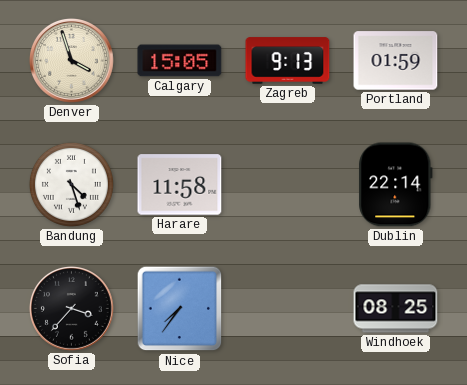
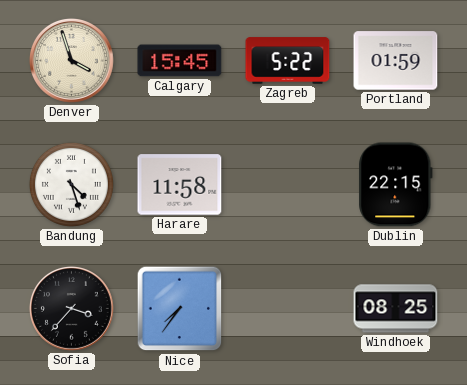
Calgary: 15:05 -> 15:45 (180, 61)
Zagreb: 9:13 -> 5:22 (288, 61)
Dublin: 22:14 -> 22:15 (396, 185)
